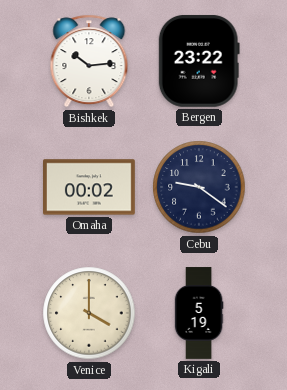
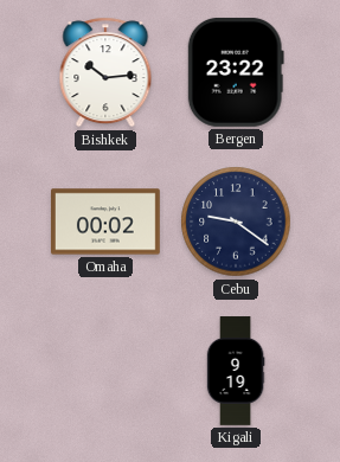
Venice: 4:00 -> none (89, 313)
Kigali: 5:19 -> 9:19 (236, 371)
